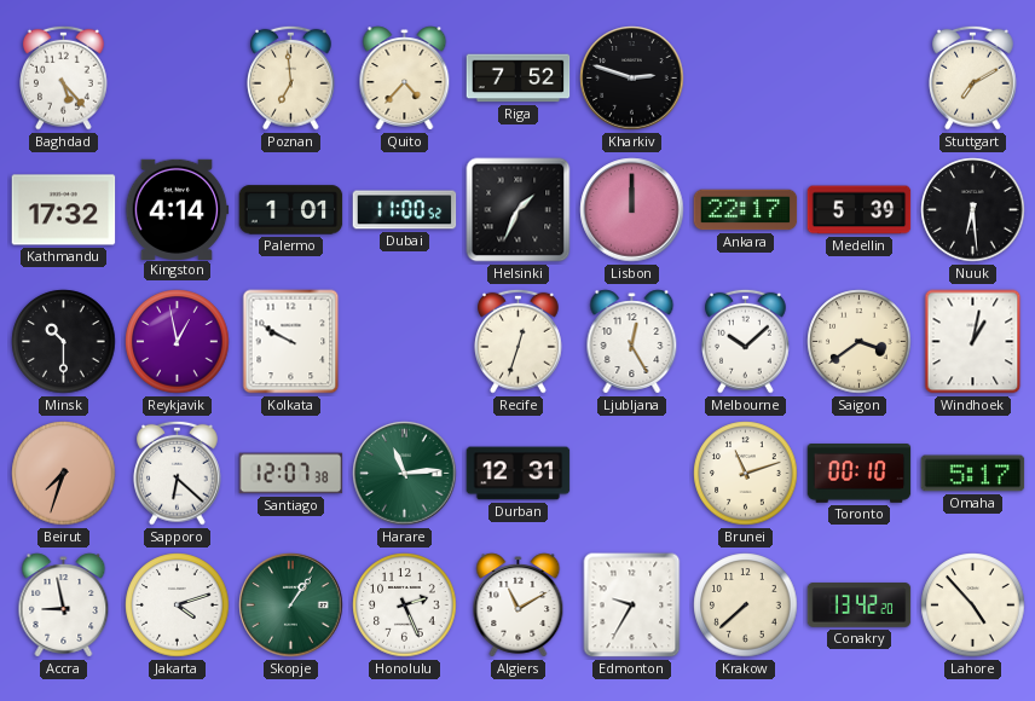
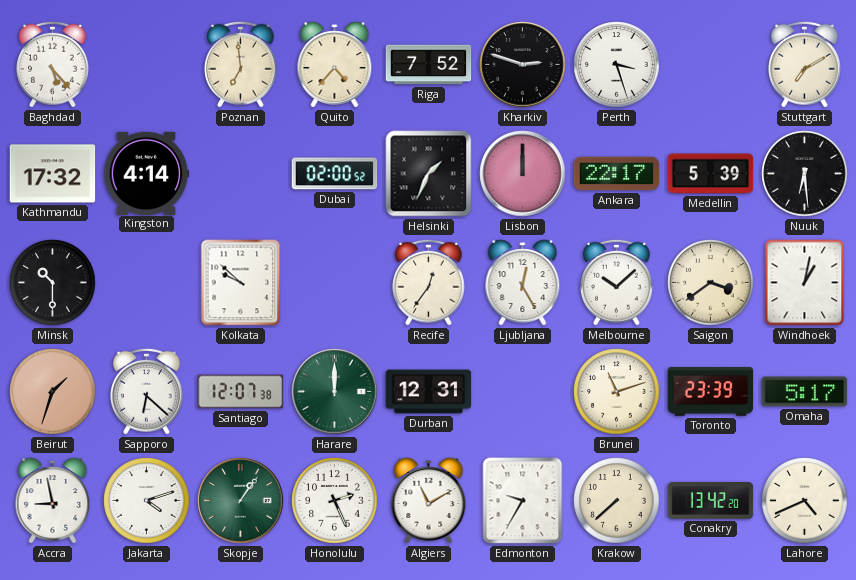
Perth: none -> 3:27 (617, 65)
Palermo: 1:01 -> none (291, 210)
Dubai: 11:00 -> 02:00 (335, 174)
Reykjavik: 12:58 -> none (178, 342)
Kolkata: 9:50 -> 9:52 (241, 283)
Recife: 12:33 -> 12:36 (429, 282)
Beirut: 7:33 -> 1:33 (53, 392)
Harare: 11:14 -> 12:00 (335, 392)
Toronto: 00:10 -> 23:39 (711, 392)
Lahore: 4:53 -> 4:41 (805, 501)
